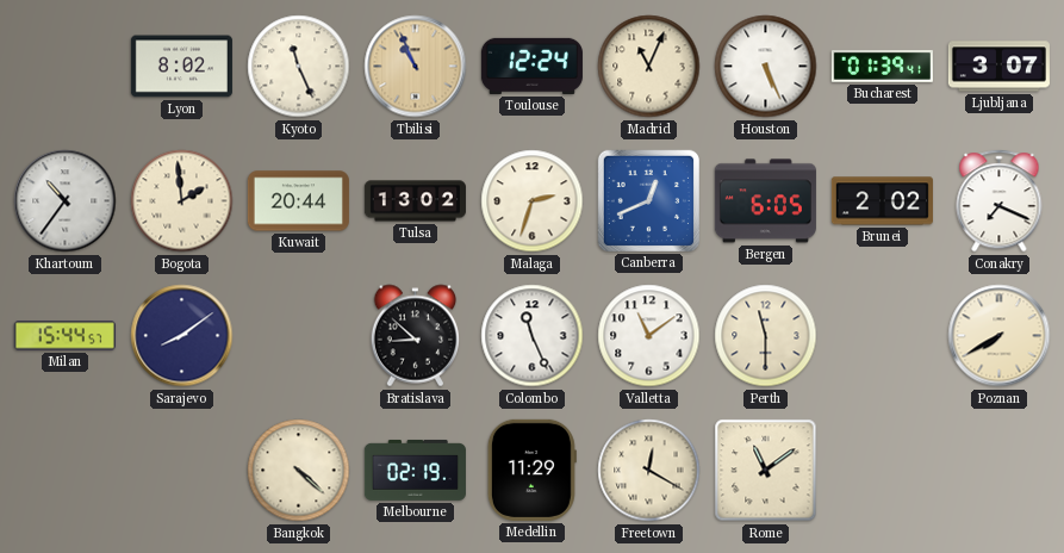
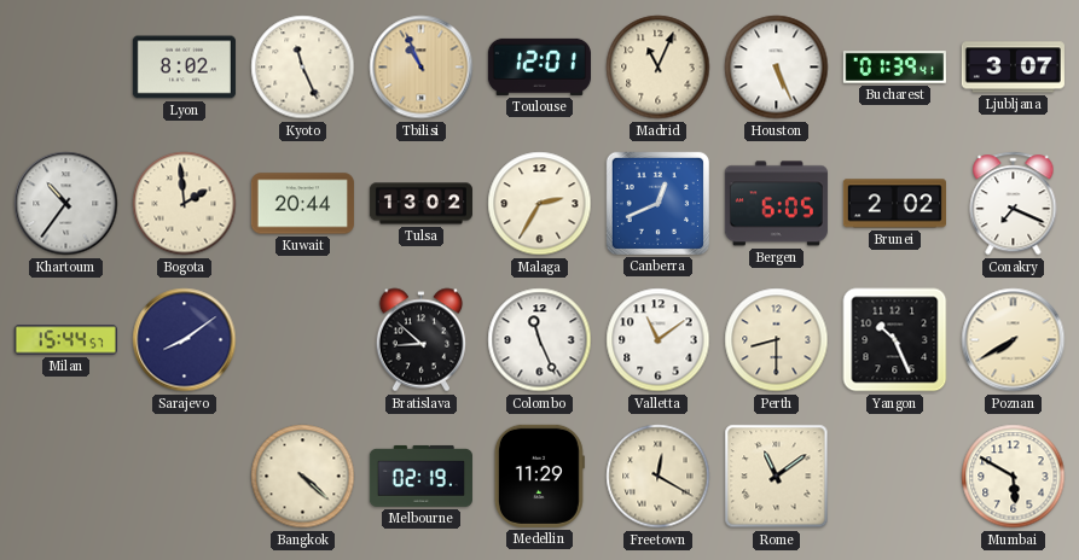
Toulouse: 12:24 -> 12:01 (539, 66)
Malaga: 2:33 -> 2:35 (540, 204)
Perth: 11:30 -> 8:30 (777, 340)
Yangon: none -> 10:26 (895, 340)
Mumbai: none -> 5:50 (1014, 477)
